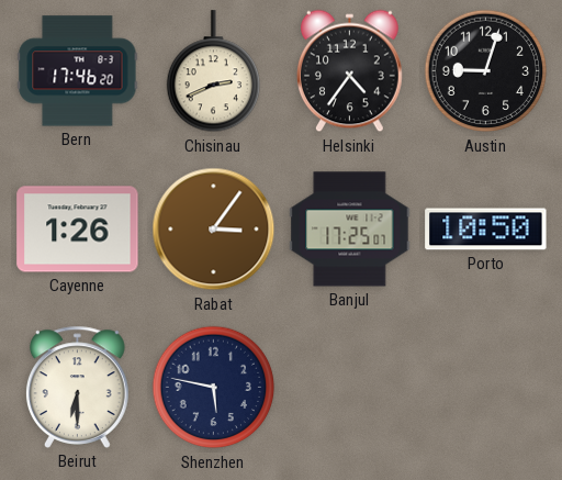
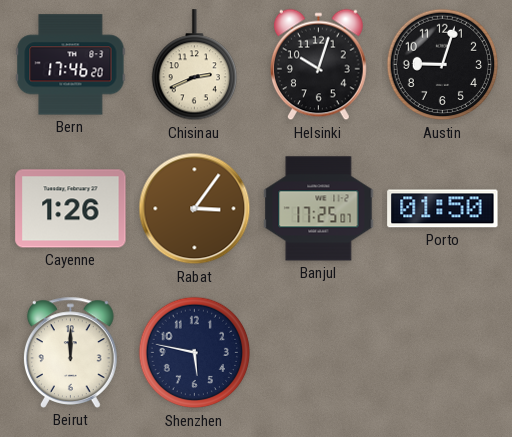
Helsinki: 4:36 -> 10:03 (319, 65)
Porto: 10:50 -> 01:50 (443, 209)
Beirut: 6:30 -> 12:00 (70, 352)
